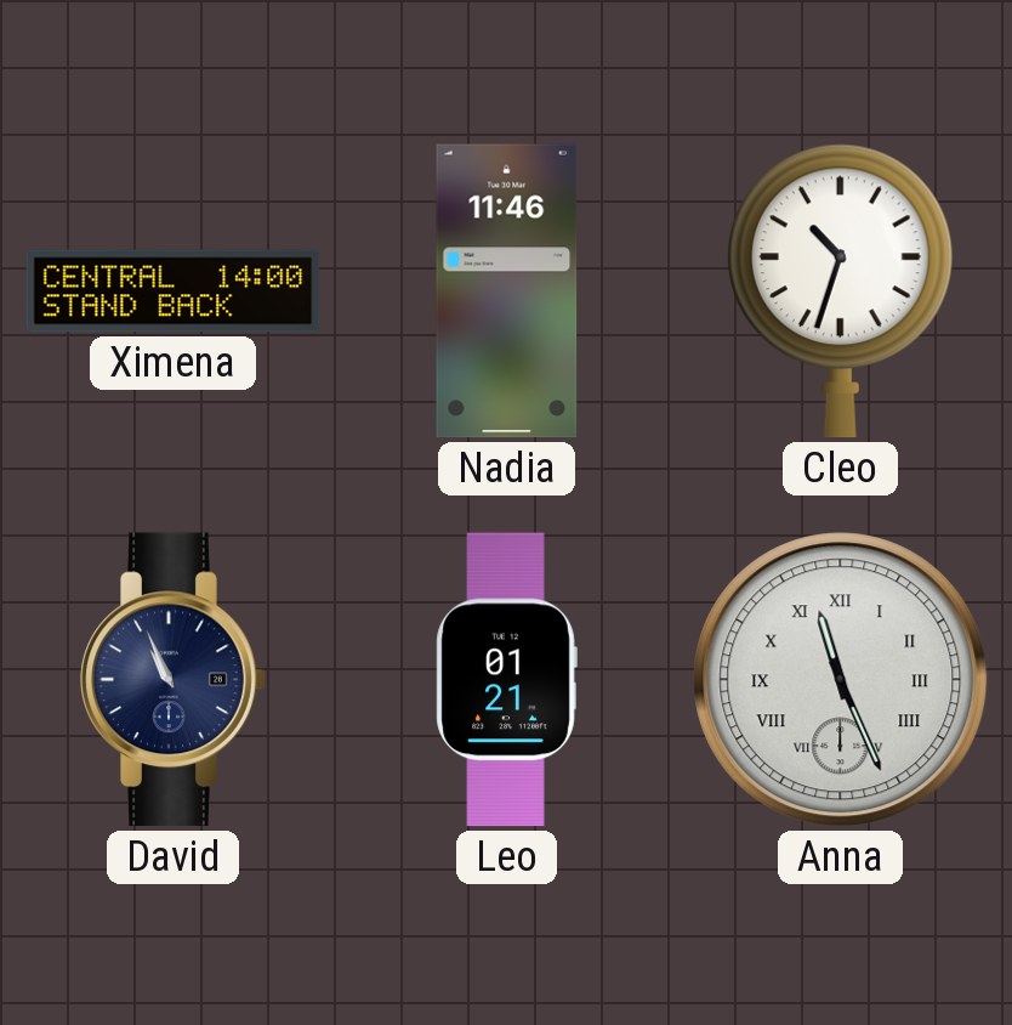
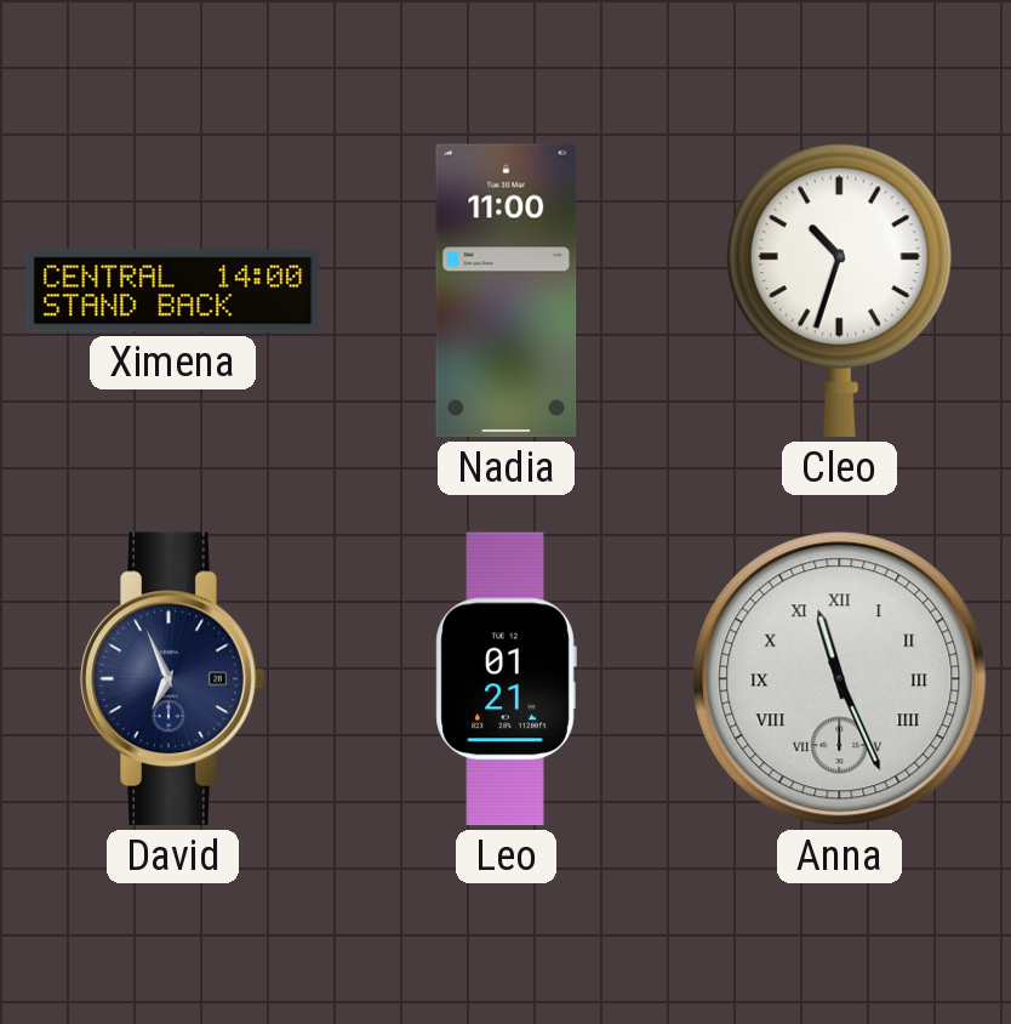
Nadia: 11:46 -> 11:00 (507, 291)
David: 10:56 -> 6:56 (173, 679)
